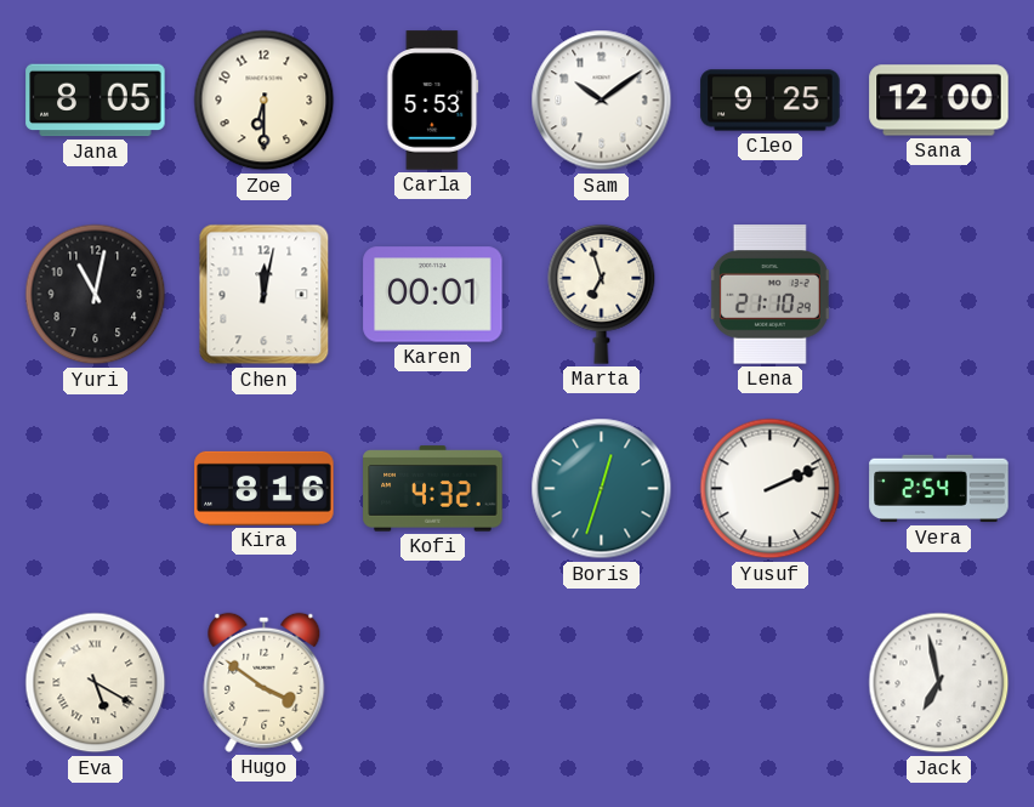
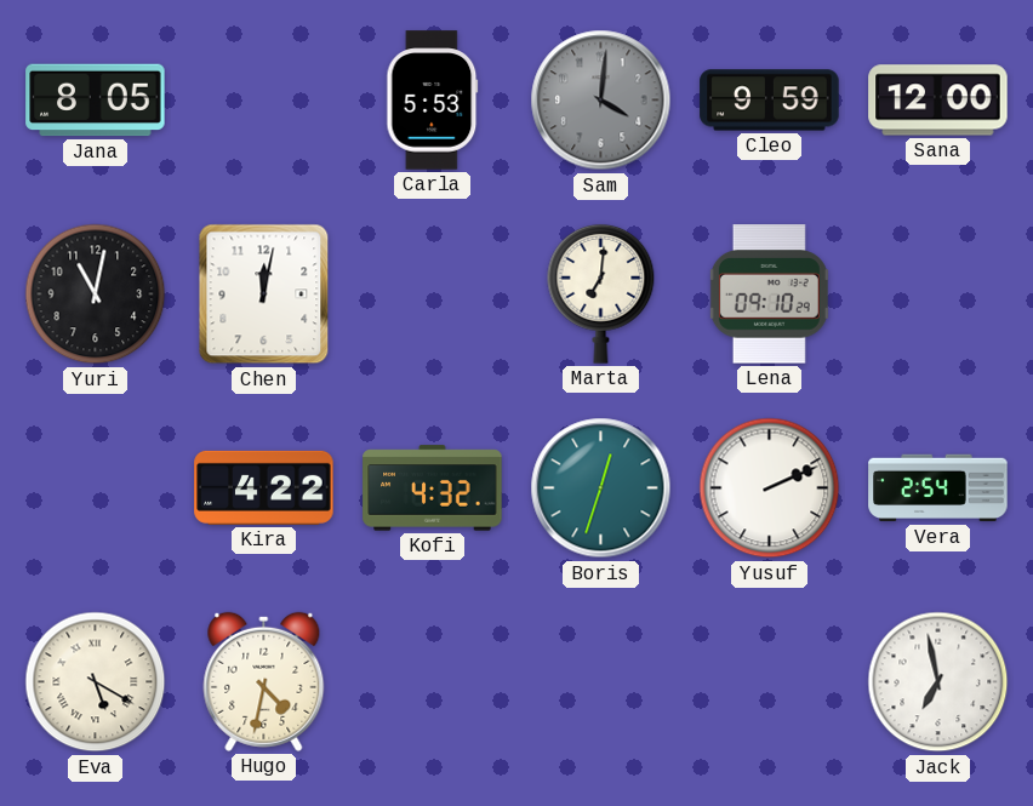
Zoe: 6:30 -> none (265, 101)
Sam: 10:09 -> 4:01 (601, 101)
Sam dial: white -> grey (601, 101)
Cleo: 9:25 -> 9:59 (770, 101)
Karen: 00:01 -> none (433, 295)
Marta: 6:57 -> 7:01 (601, 293)
Lena: 21:10 -> 09:10 (769, 295)
Kira: 8:16 -> 4:22 (264, 487)
Hugo: 3:51 -> 4:32 (264, 681)
